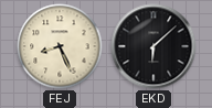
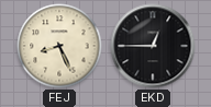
EKD: 6:08 -> 12:45 (153, 46)
